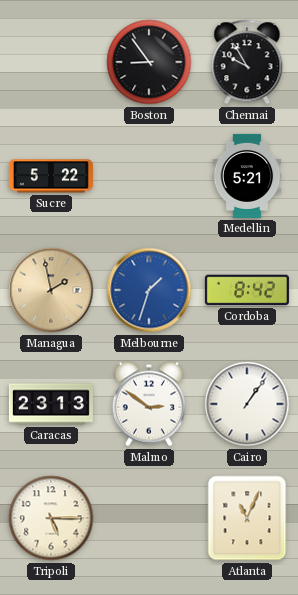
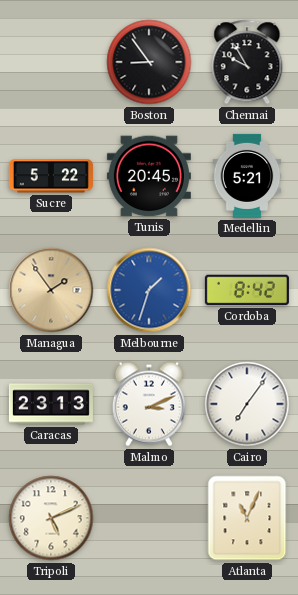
Tunis: none -> 20:45 (149, 176)
Managua: 1:58 -> 1:54 (51, 290)
Malmo: 2:51 -> 3:11 (149, 404)
Cairo: 1:06 -> 7:06 (247, 404)
Tripoli: 5:15 -> 5:11 (51, 518)
